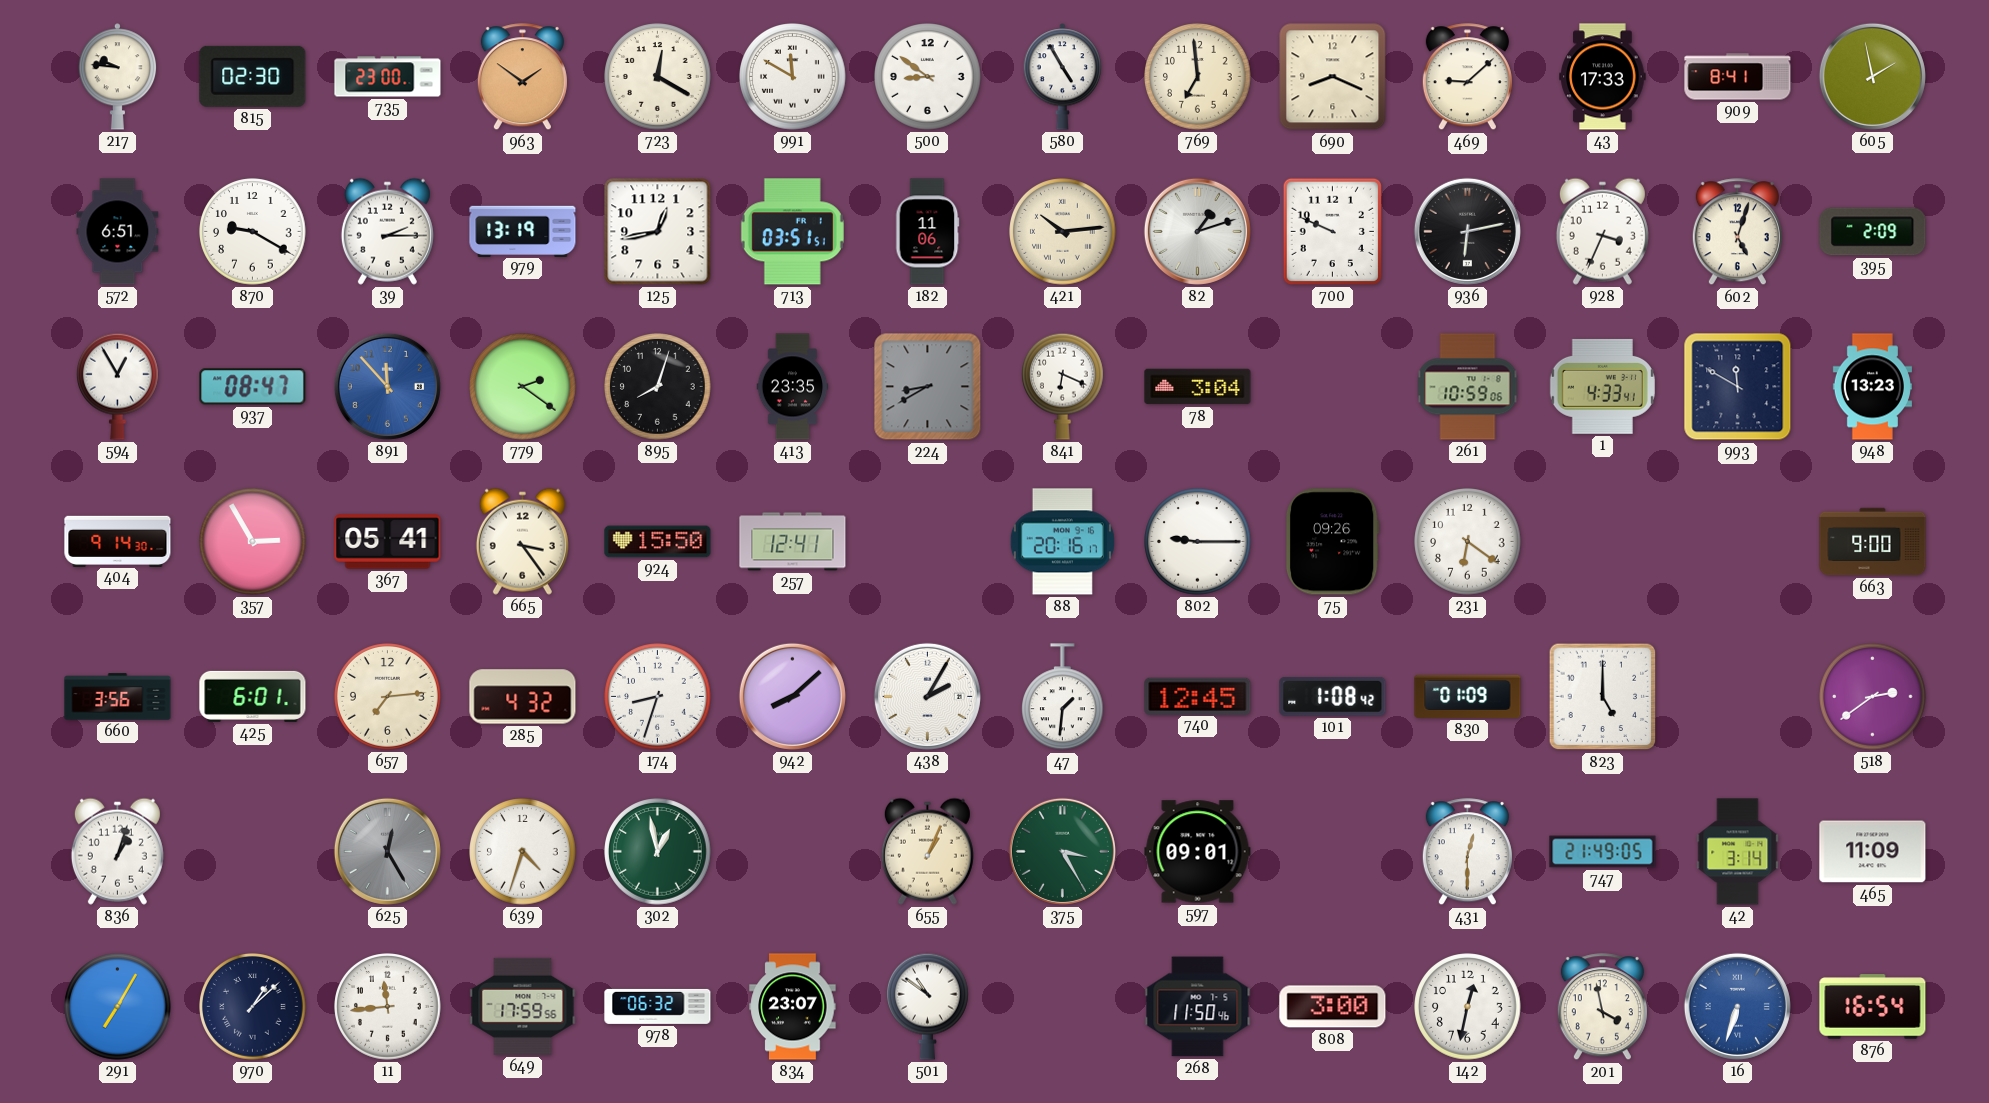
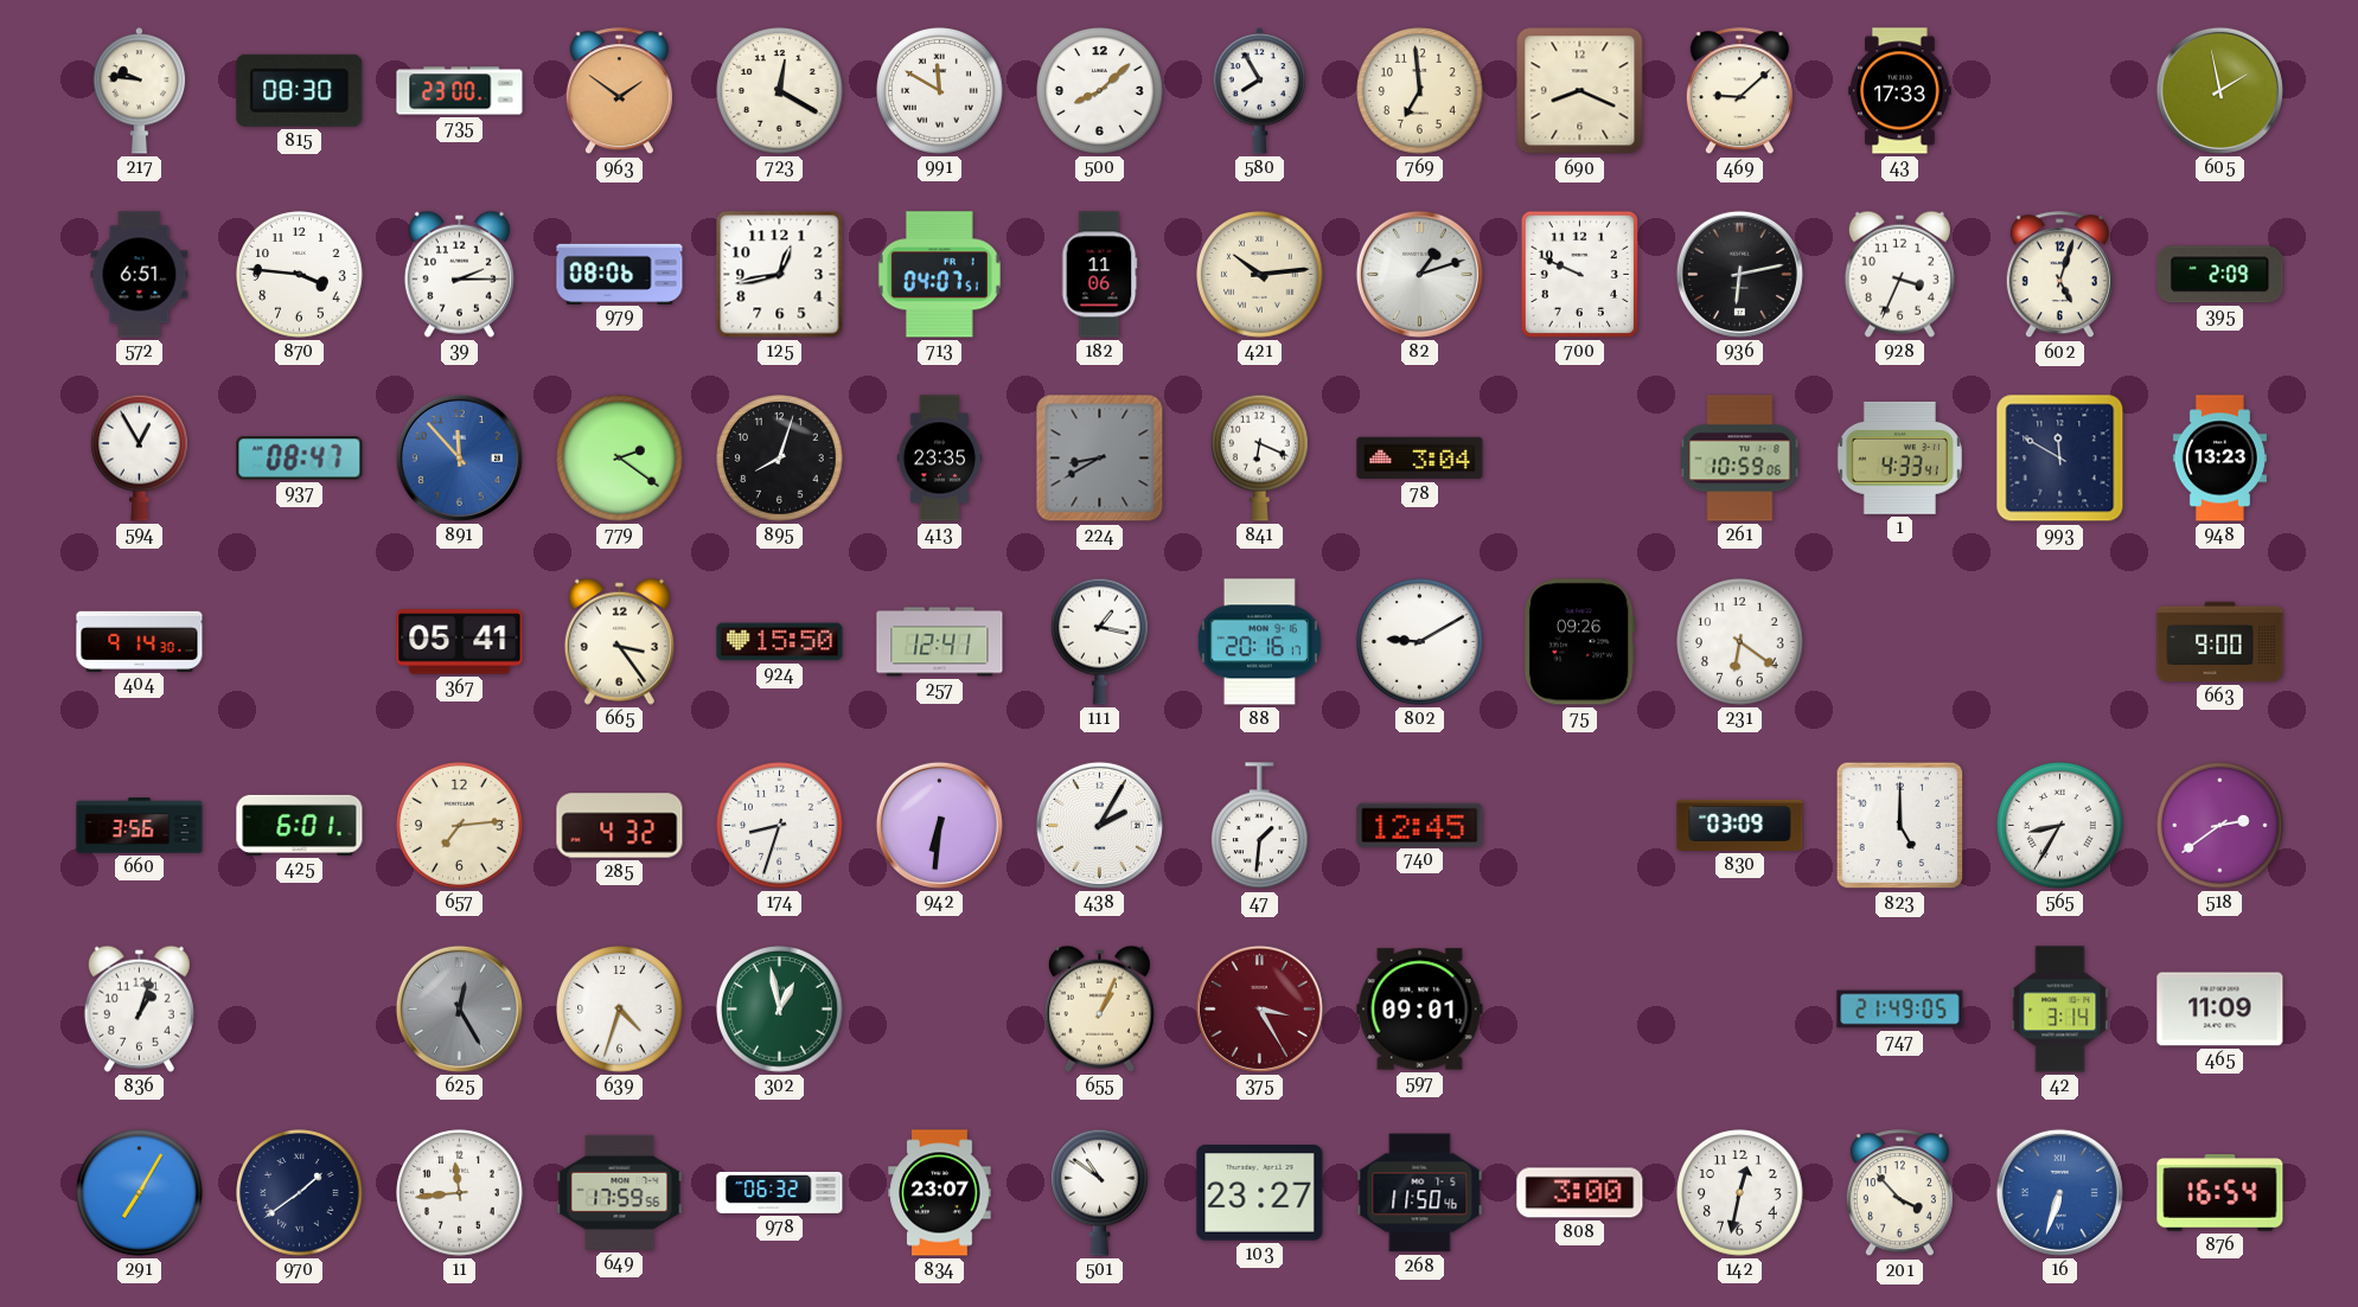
815: 02:30 -> 08:30 (300, 90)
500: 8:51 -> 8:08 (1100, 91)
580: 4:55 -> 7:55 (1260, 91)
909: 8:41 -> none (1738, 77)
870: 9:20 -> 3:46 (300, 275)
979: 13:19 -> 08:06 (620, 274)
713: 03:51 -> 04:07 (939, 275)
357: 2:55 -> none (253, 542)
111: none -> 1:17 (1100, 641)
802: 9:15 -> 9:10 (1420, 642)
942: 8:08 -> 6:31 (939, 825)
101: 1:08 -> none (1333, 696)
830: 01:09 -> 03:09 (1740, 825)
565: none -> 8:35 (2060, 826)
375 dial: green -> burgundy (1259, 1008)
431: 12:30 -> none (1467, 852)
970: 1:08 -> 1:39 (300, 1193)
103: none -> 23:27 (1260, 1193)
201: 3:58 -> 3:53 (1899, 1193)
